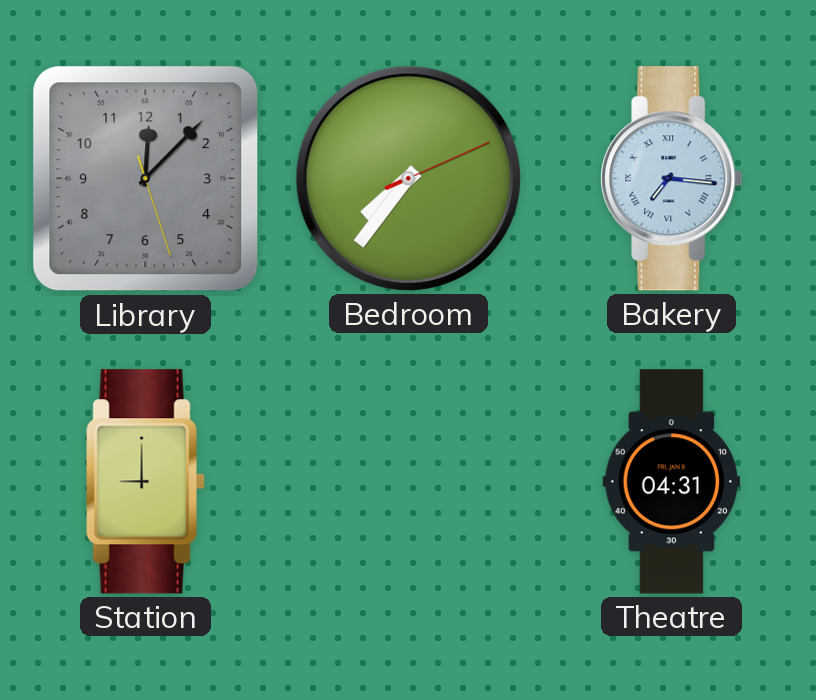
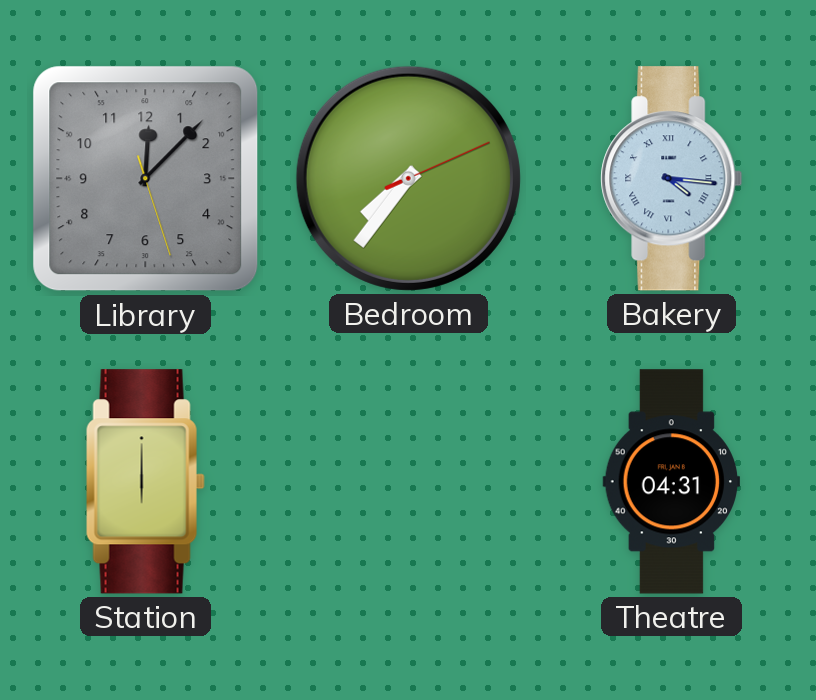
Bakery: 7:16 -> 4:16 (672, 179)
Station: 9:00 -> 6:00 (145, 482)
